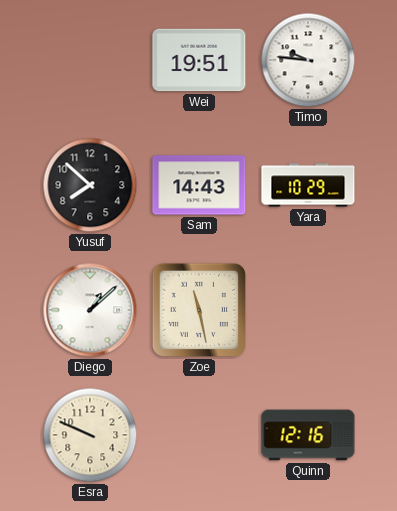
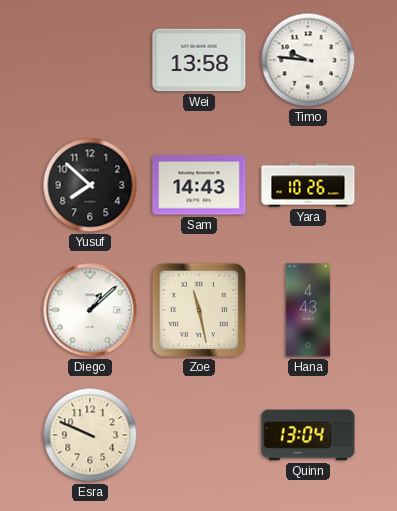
Wei: 19:51 -> 13:58 (199, 60)
Yara: 10:29 -> 10:26 (308, 185)
Hana: none -> 4:43 (308, 310)
Quinn: 12:16 -> 13:04 (308, 435)
